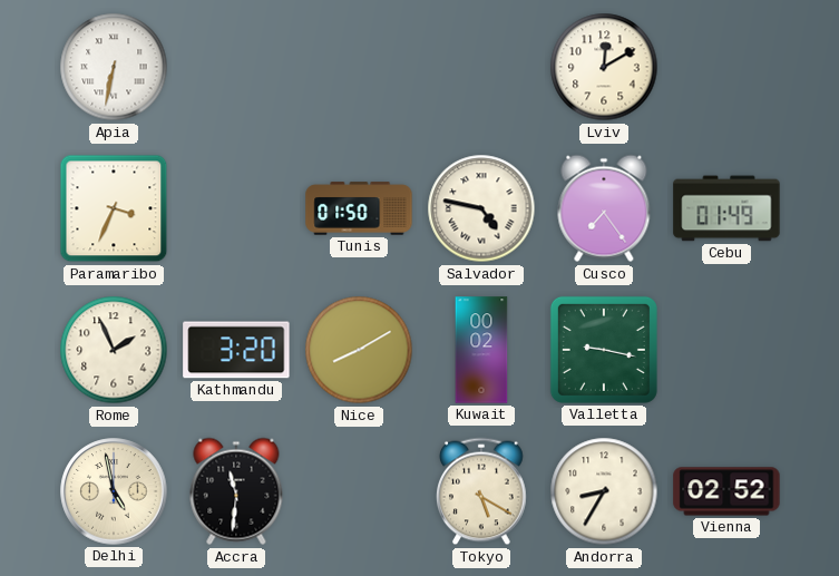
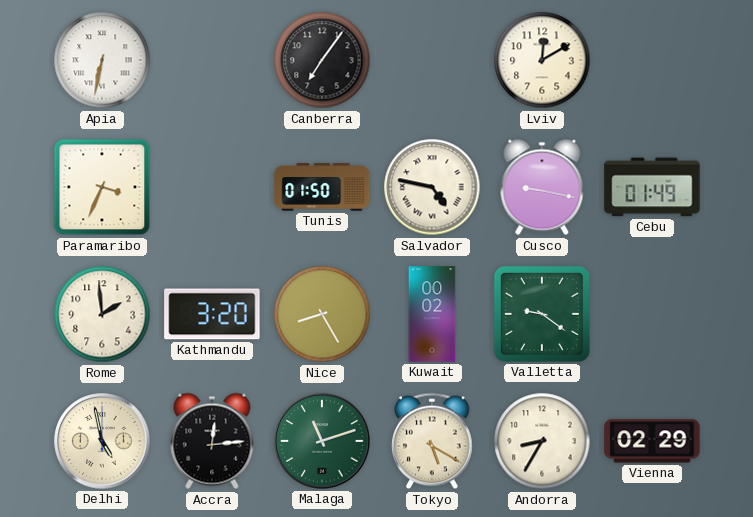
Canberra: none -> 7:06 (322, 60)
Cusco: 7:24 -> 9:17 (542, 187)
Rome: 1:56 -> 1:59 (102, 314)
Nice: 8:10 -> 8:25 (322, 314)
Valletta: 9:17 -> 9:21 (542, 314)
Accra: 11:31 -> 12:14 (212, 441)
Malaga: none -> 11:12 (322, 441)
Vienna: 02:52 -> 02:29 (652, 441)
